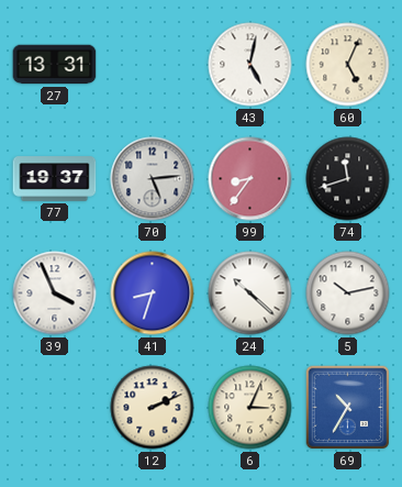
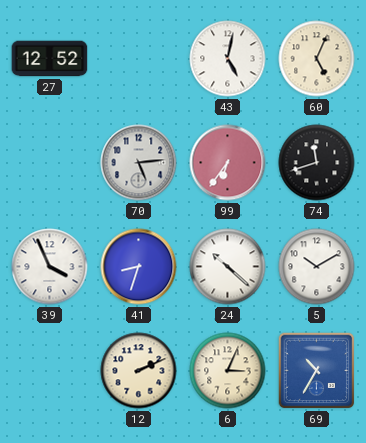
27: 13:31 -> 12:52 (50, 59)
77: 19:37 -> none (55, 179)
99: 8:36 -> 6:36 (228, 163)
5: 10:13 -> 10:10 (317, 267)
